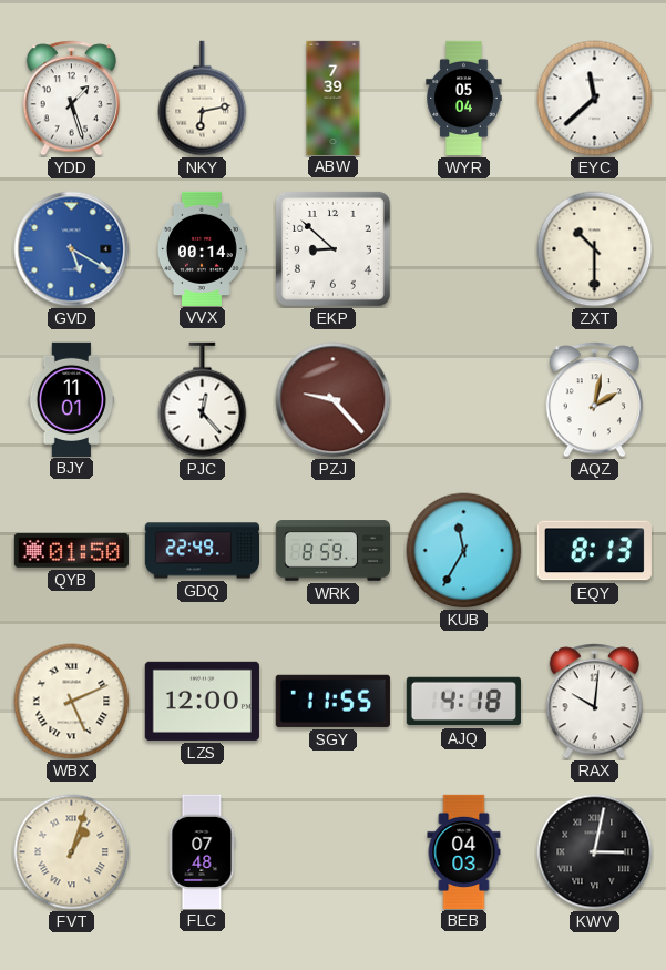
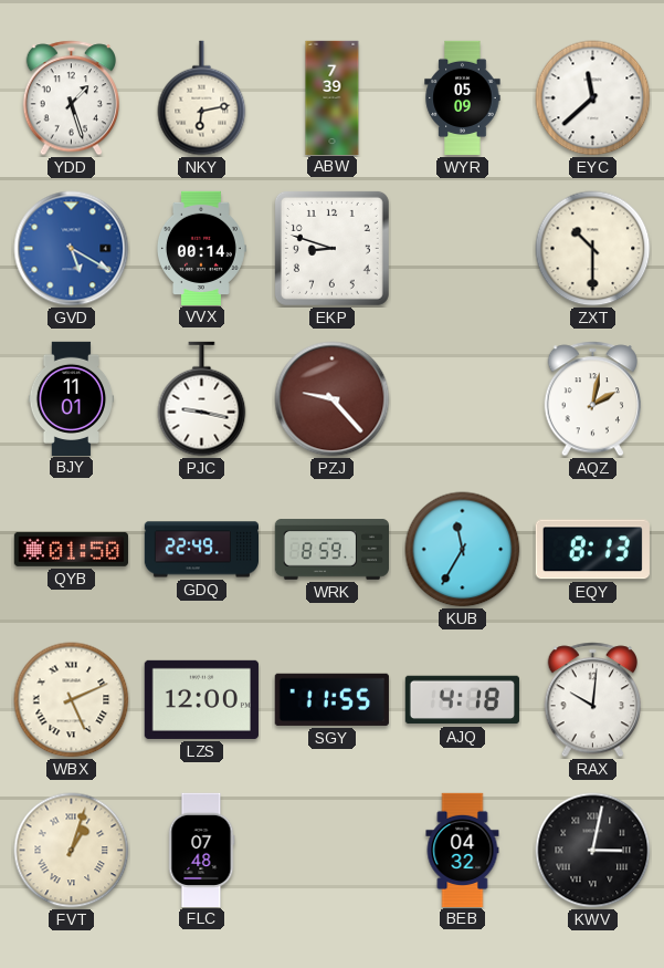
WYR: 05:04 -> 05:09 (463, 98)
EKP: 8:52 -> 8:48 (331, 248)
PJC: 12:23 -> 9:17 (202, 399)
BEB: 04:03 -> 04:32 (463, 850)
